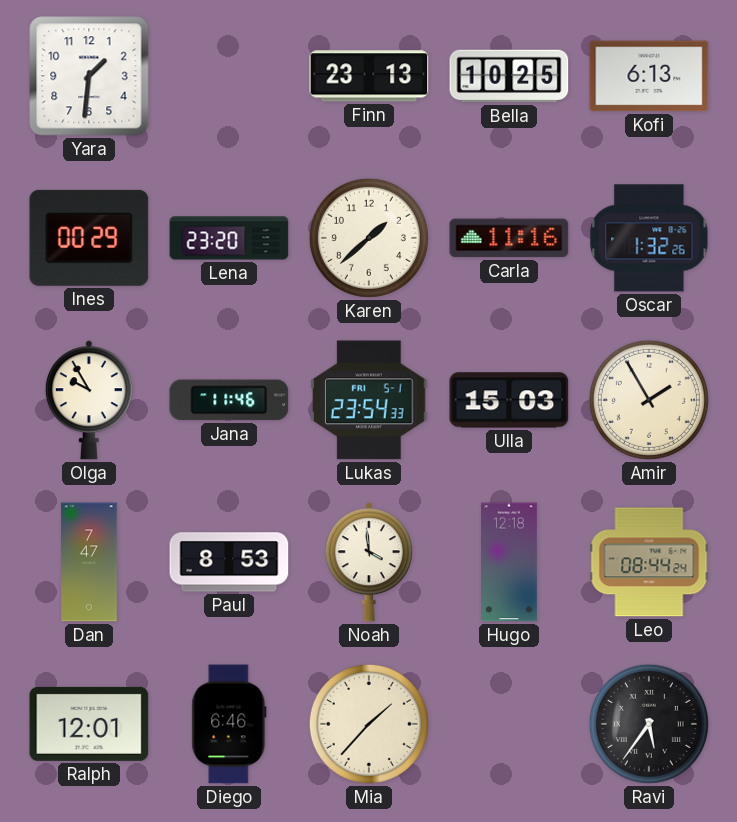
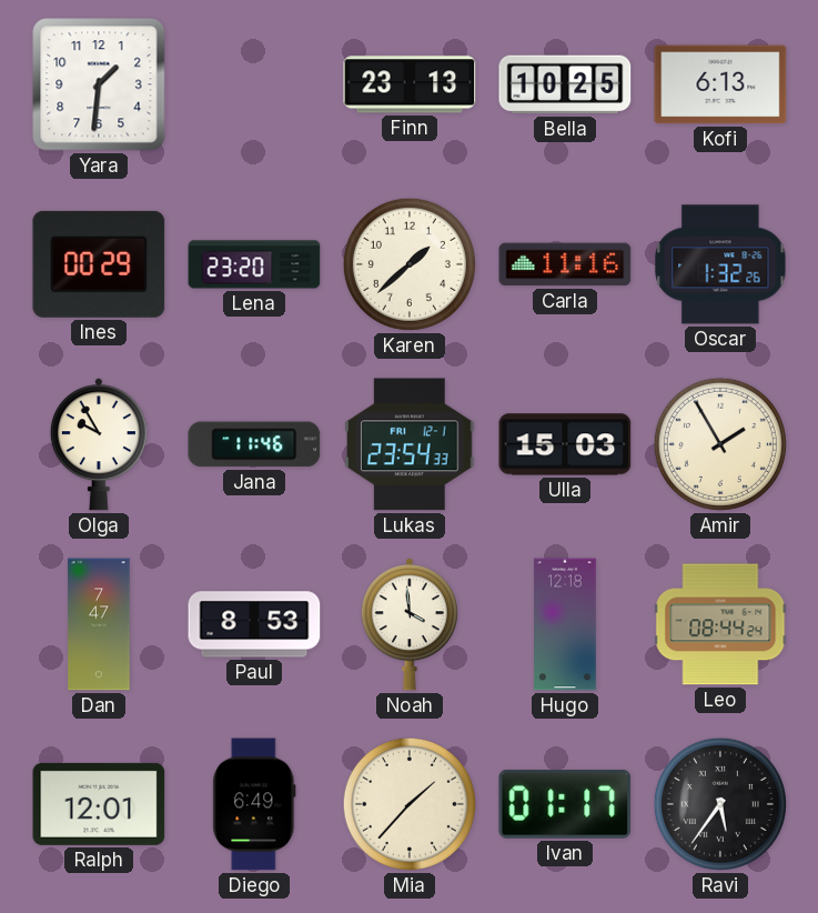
Lukas date: FRI 5-1 -> FRI 12-1 (411, 444)
Diego: 6:46 -> 6:49 (254, 804)
Ivan: none -> 01:17 (565, 804)
